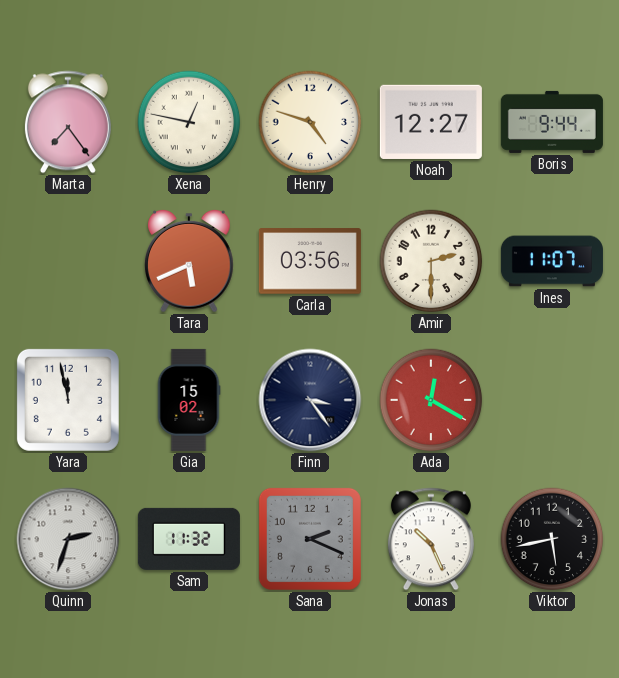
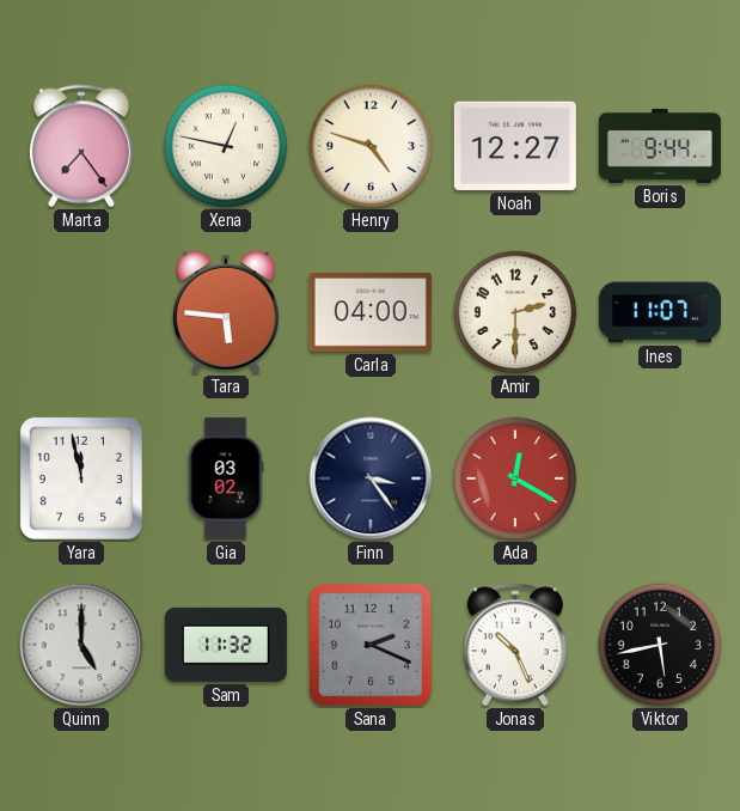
Tara: 5:41 -> 5:46 (227, 312)
Carla: 03:56 -> 04:00 (371, 312)
Gia: 15:02 -> 03:02 (226, 478)
Quinn: 2:33 -> 5:00 (81, 645)
